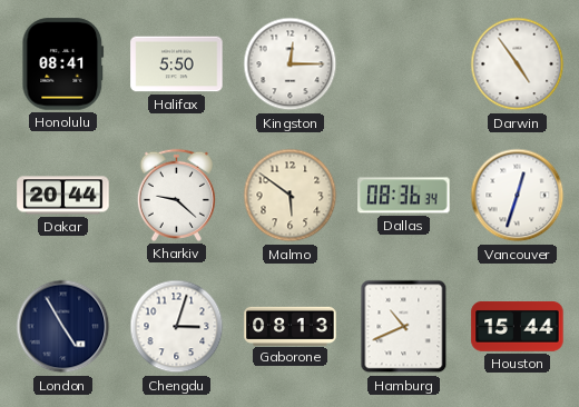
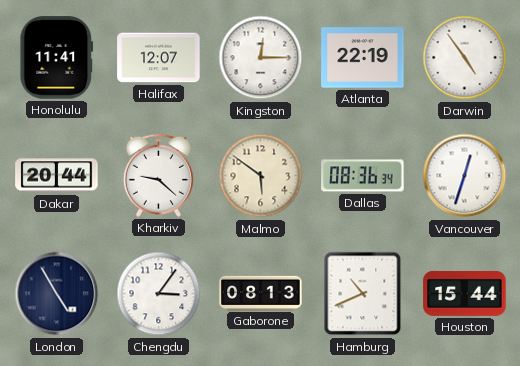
Honolulu: 08:41 -> 11:41 (57, 58)
Halifax: 5:50 -> 12:07 (159, 58)
Atlanta: none -> 22:19 (363, 58)
Chengdu: 3:03 -> 3:06 (159, 294)
